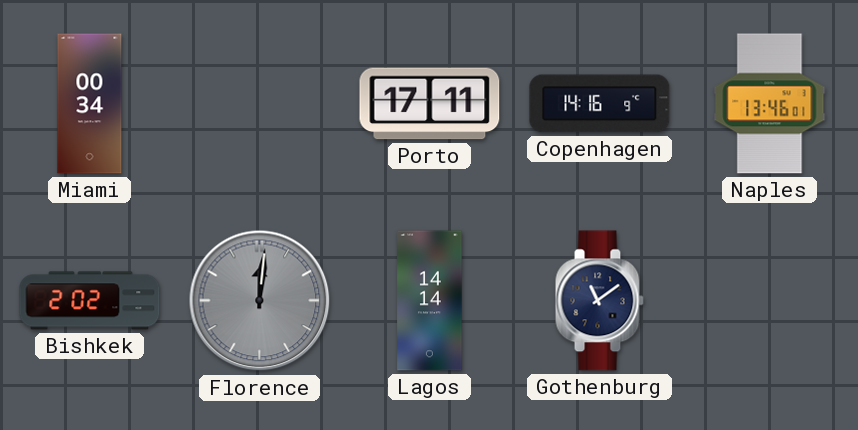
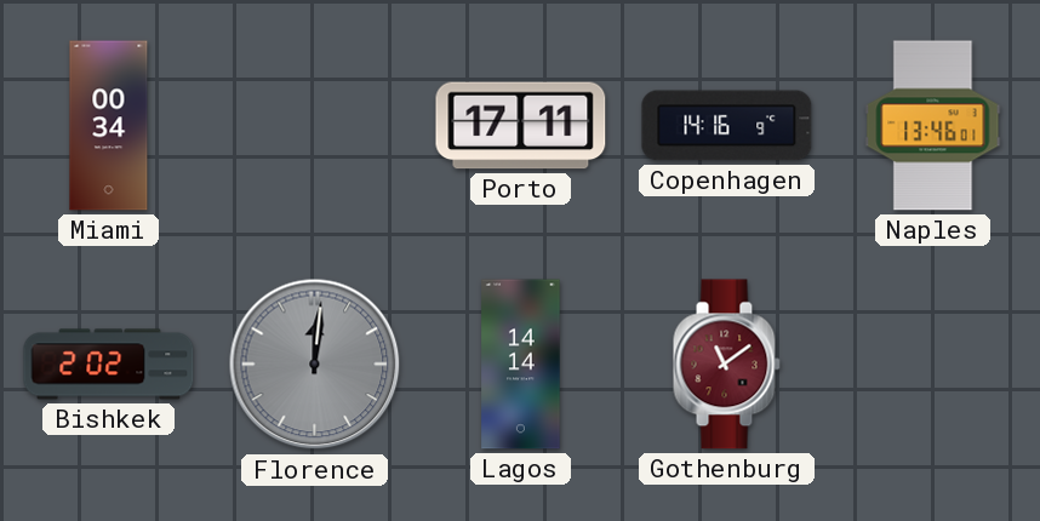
Gothenburg dial: navy -> burgundy (726, 365)
